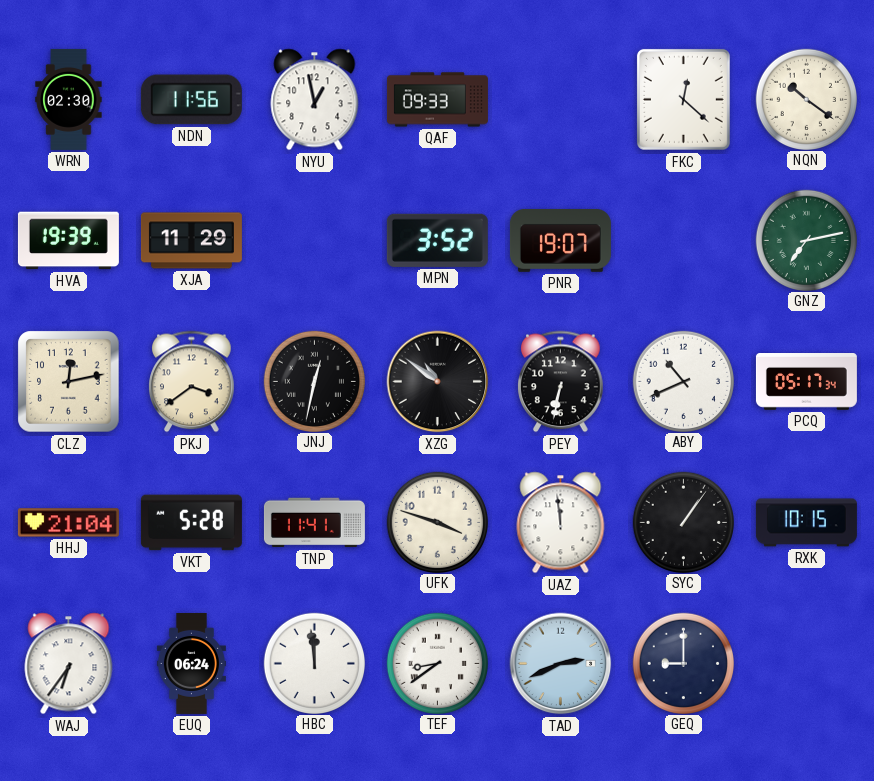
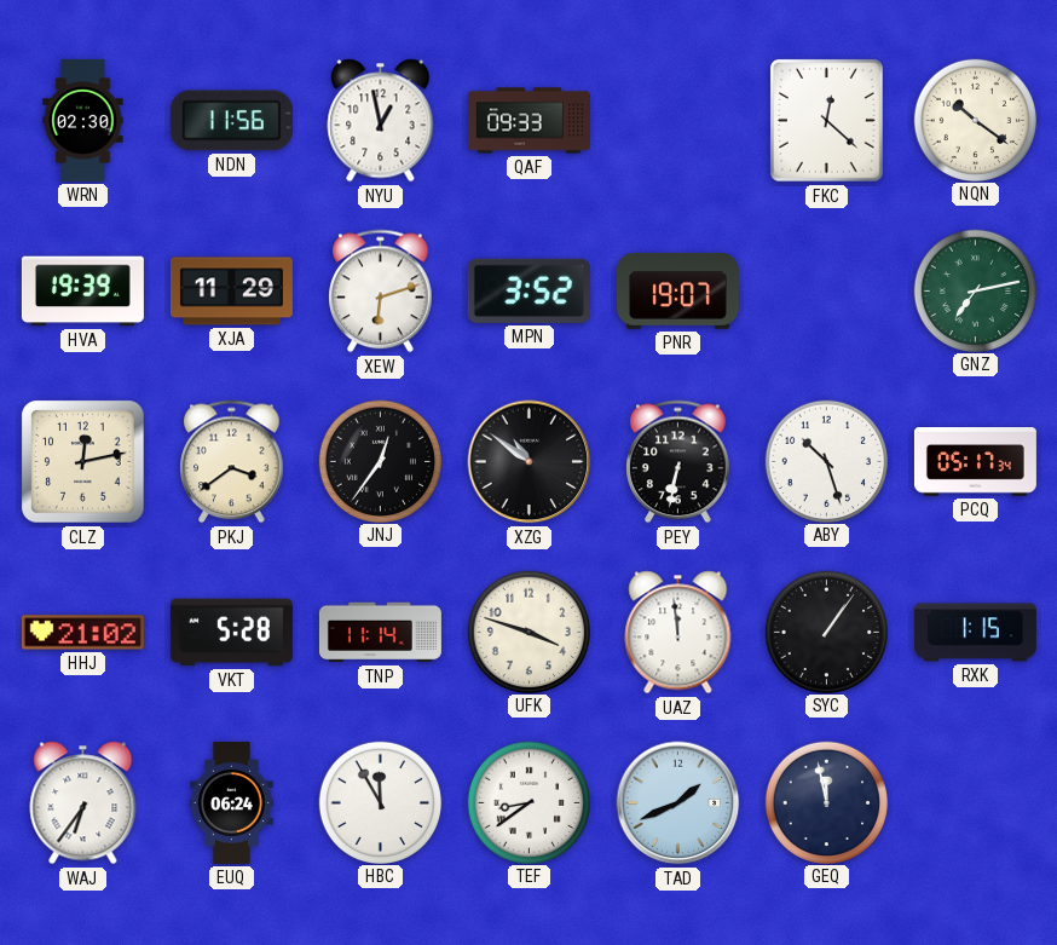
XEW: none -> 6:12 (381, 292)
JNJ: 12:32 -> 12:36 (380, 461)
ABY: 10:41 -> 10:27 (826, 461)
HHJ: 21:04 -> 21:02 (82, 633)
TNP: 11:41 -> 11:14 (380, 633)
RXK: 10:15 -> 1:15 (975, 633)
HBC: 11:59 -> 11:55 (380, 802)
TAD: 2:41 -> 1:41 (678, 803)
GEQ: 9:00 -> 11:58 (826, 802)
